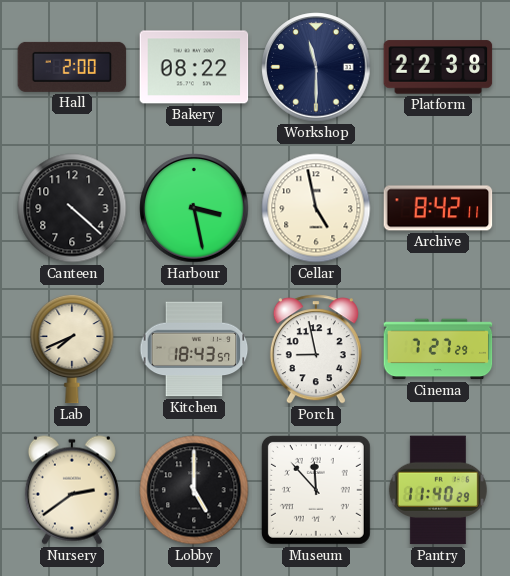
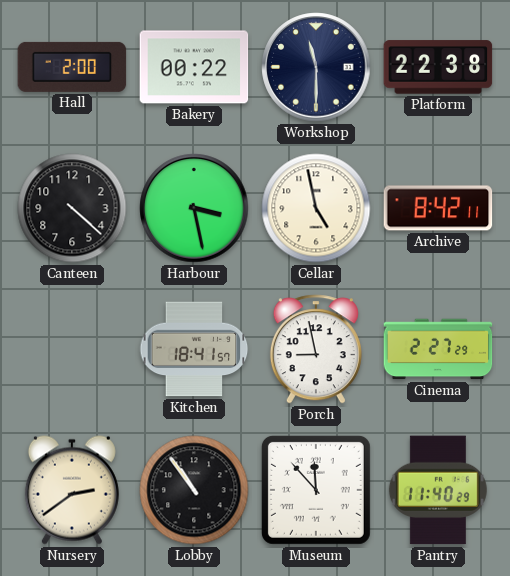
Bakery: 08:22 -> 00:22 (194, 67)
Lab: 7:41 -> none (72, 349)
Kitchen: 18:43 -> 18:41 (194, 349)
Cinema: 7:27 -> 2:27 (438, 349)
Lobby: 5:00 -> 10:54 (194, 490)
